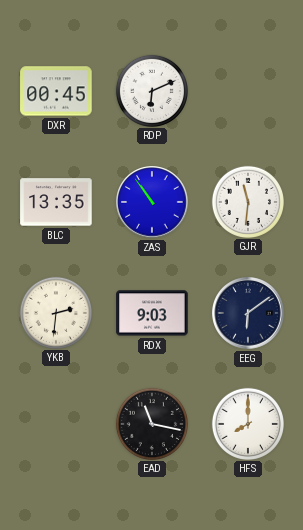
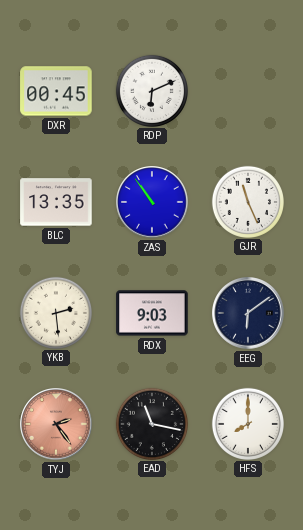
GJR: 11:31 -> 11:26 (247, 201)
YKB: 2:31 -> 2:29 (55, 312)
TYJ: none -> 2:24 (56, 424)
